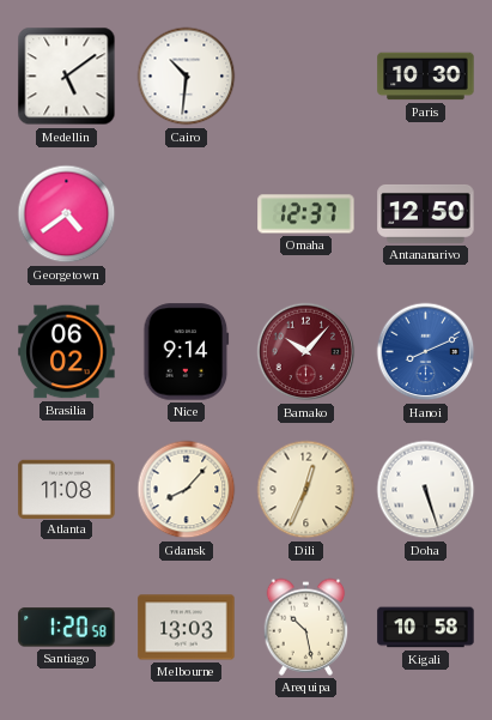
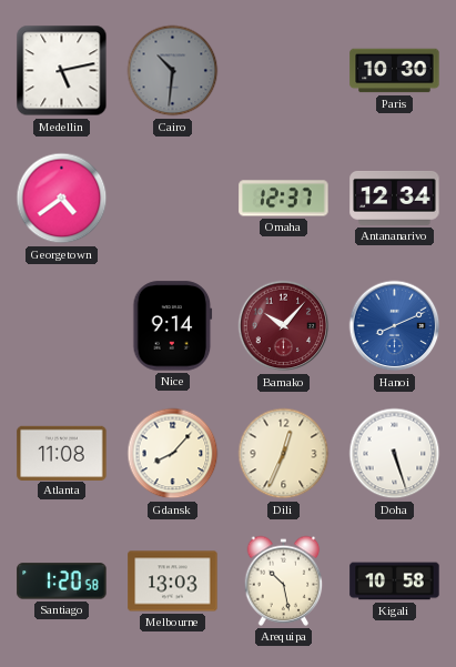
Medellin: 5:09 -> 5:13 (62, 71)
Cairo dial: white -> grey (173, 71)
Antananarivo: 12:50 -> 12:34 (395, 198)
Brasilia: 06:02 -> none (67, 352)
